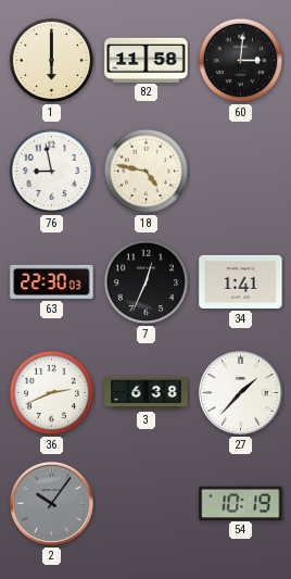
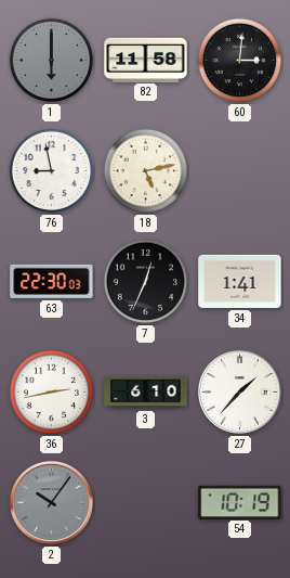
1 dial: cream -> grey (52, 61)
18: 4:47 -> 5:13 (146, 171)
36: 2:41 -> 2:43 (52, 393)
3: 6:38 -> 6:10 (146, 393)
